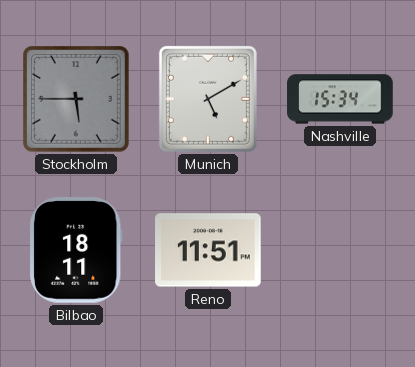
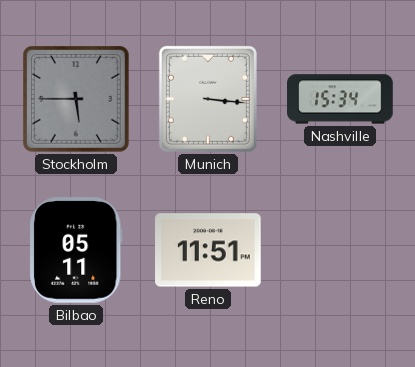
Munich: 5:10 -> 3:16 (208, 99)
Bilbao: 18:11 -> 05:11 (76, 250)
